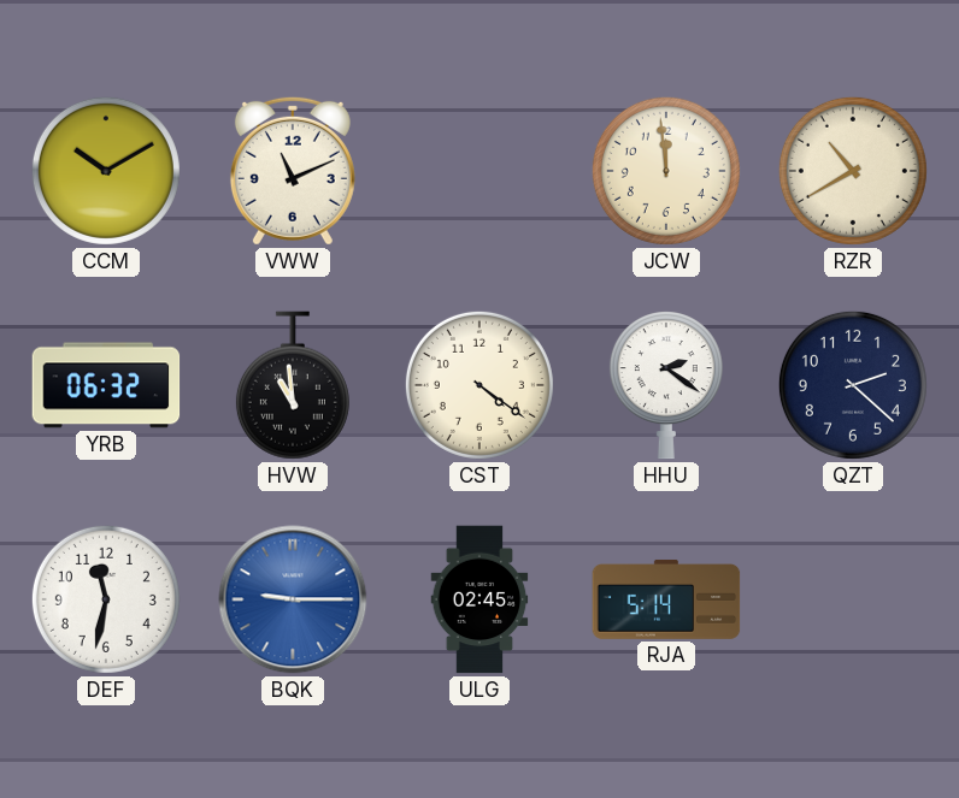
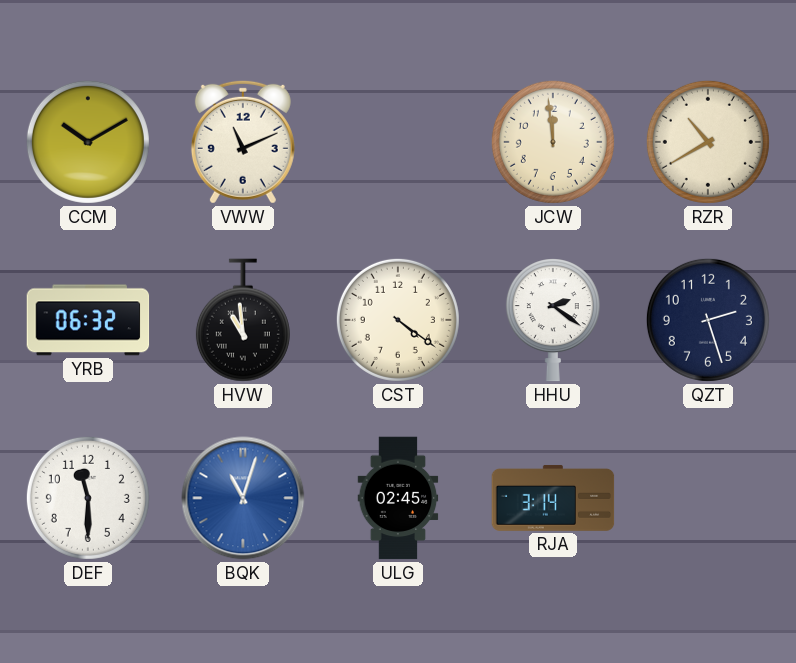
QZT: 2:22 -> 2:27 (708, 320)
DEF: 11:32 -> 11:30 (88, 498)
BQK: 9:15 -> 11:03 (243, 498)
RJA: 5:14 -> 3:14 (553, 498)
